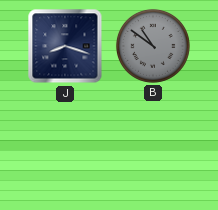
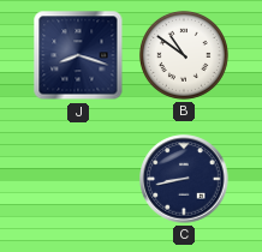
B dial: grey -> white (184, 55)
C: none -> 8:43 (184, 179)
